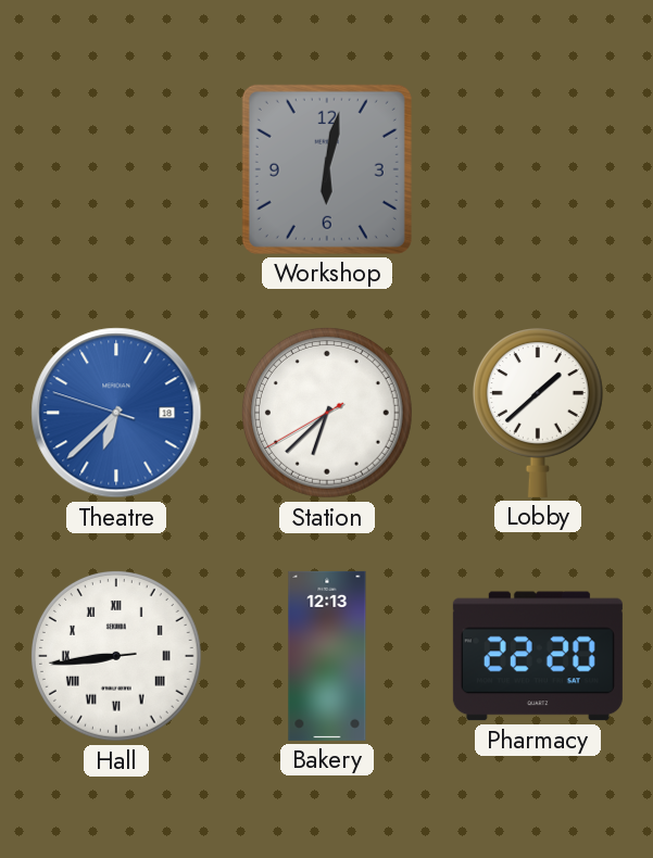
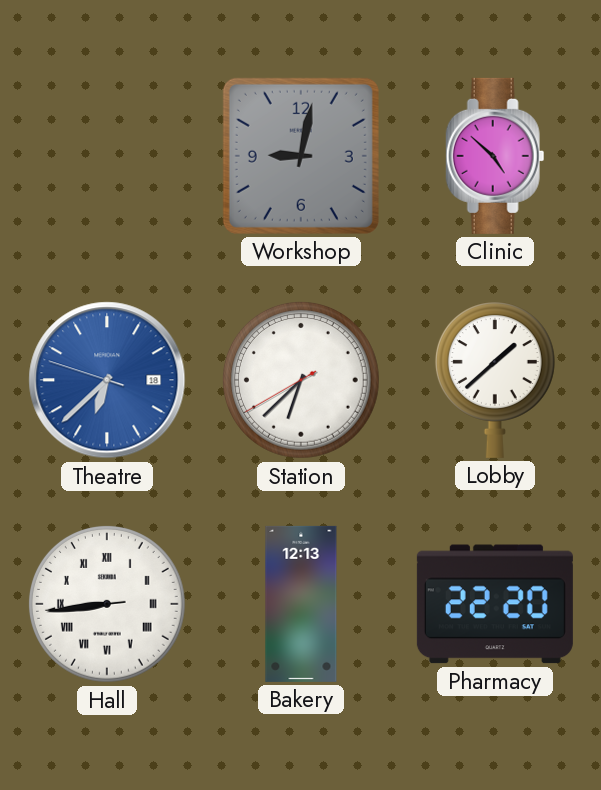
Workshop: 6:02 -> 9:02 (301, 156)
Clinic: none -> 4:52 (495, 156)
